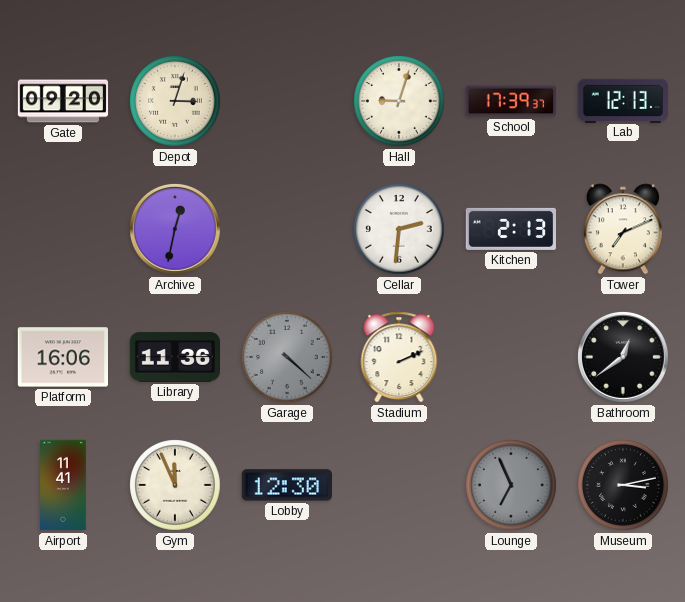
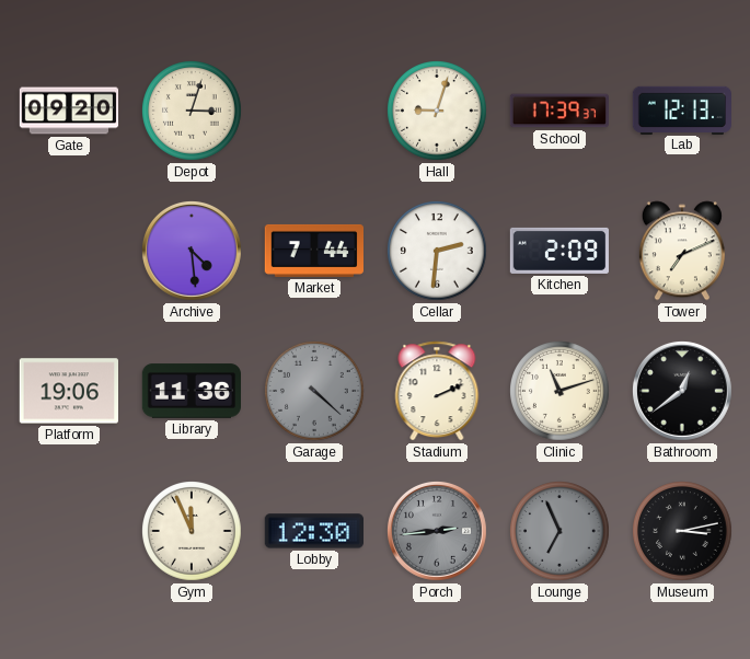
Archive: 12:32 -> 4:29 (192, 251)
Market: none -> 7:44 (313, 251)
Kitchen: 2:13 -> 2:09 (558, 251)
Platform: 16:06 -> 19:06 (68, 391)
Clinic: none -> 11:12 (561, 392)
Airport: 11:41 -> none (63, 485)
Porch: none -> 2:44 (437, 531)
